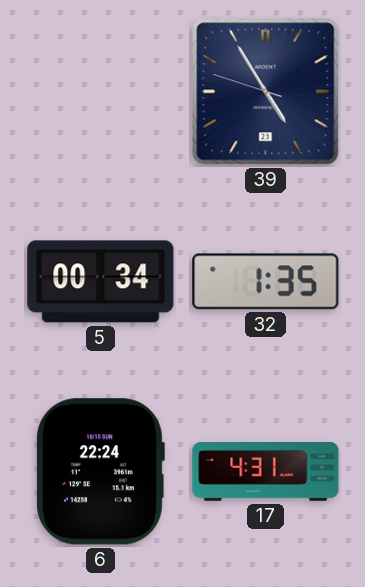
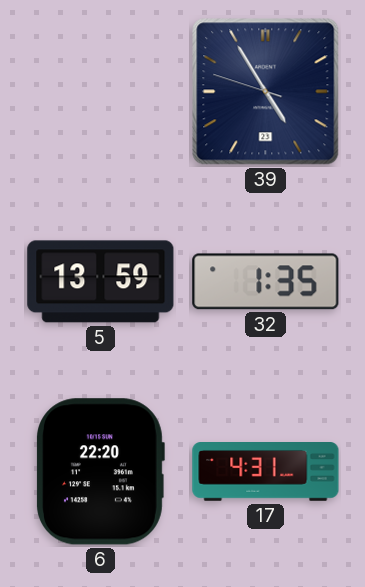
5: 00:34 -> 13:59 (101, 282)
6: 22:24 -> 22:20 (101, 472)
